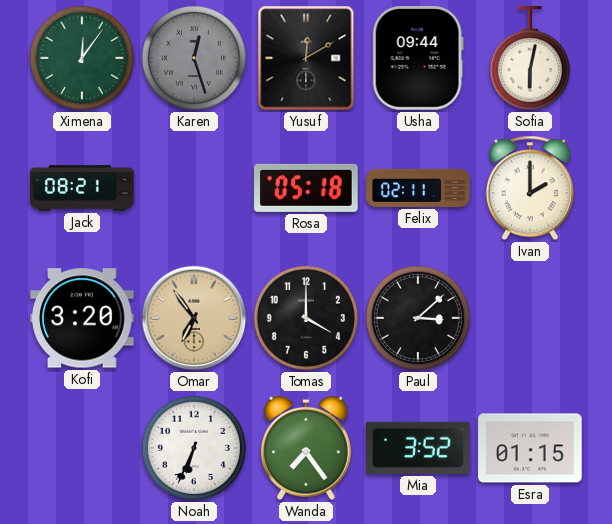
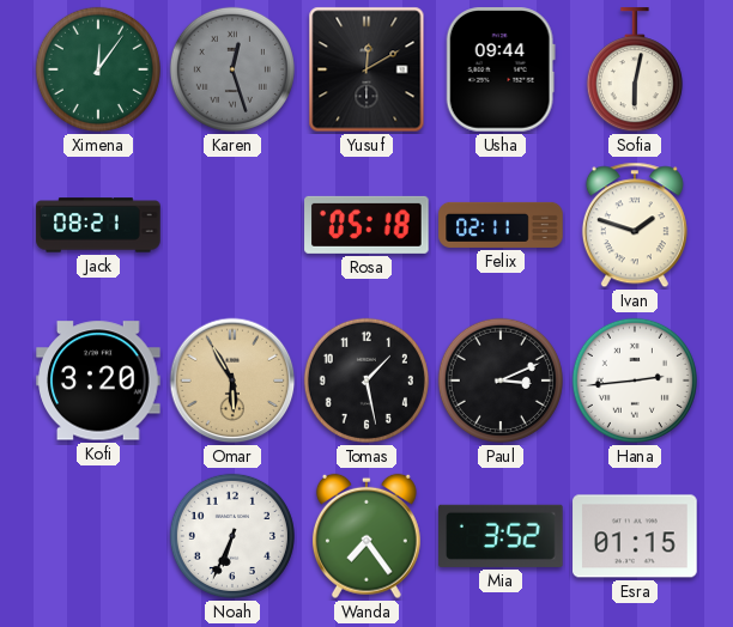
Ivan: 2:00 -> 1:48 (635, 225)
Omar: 6:54 -> 5:55 (232, 381)
Tomas: 4:00 -> 1:28 (366, 381)
Paul: 3:08 -> 3:11 (501, 381)
Hana: none -> 2:44 (635, 381)
